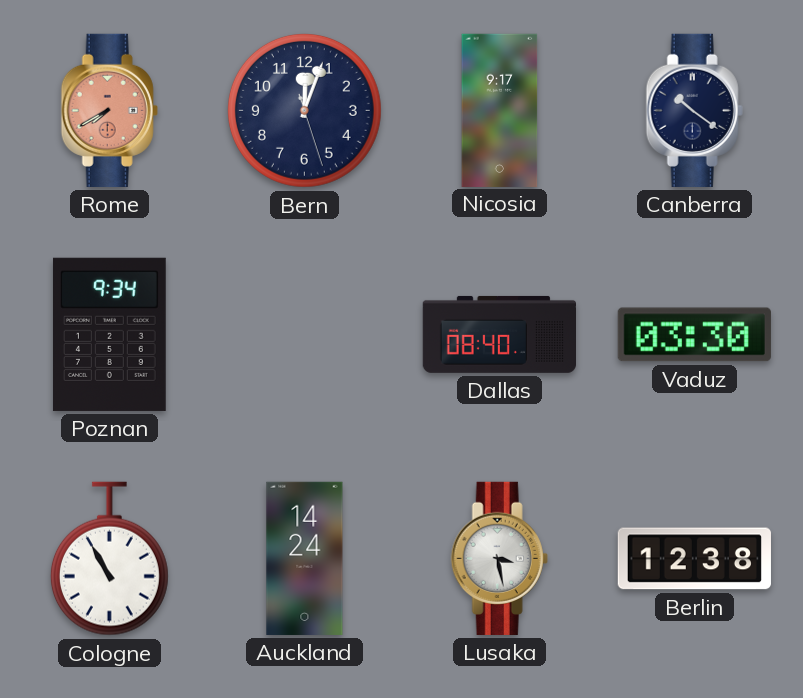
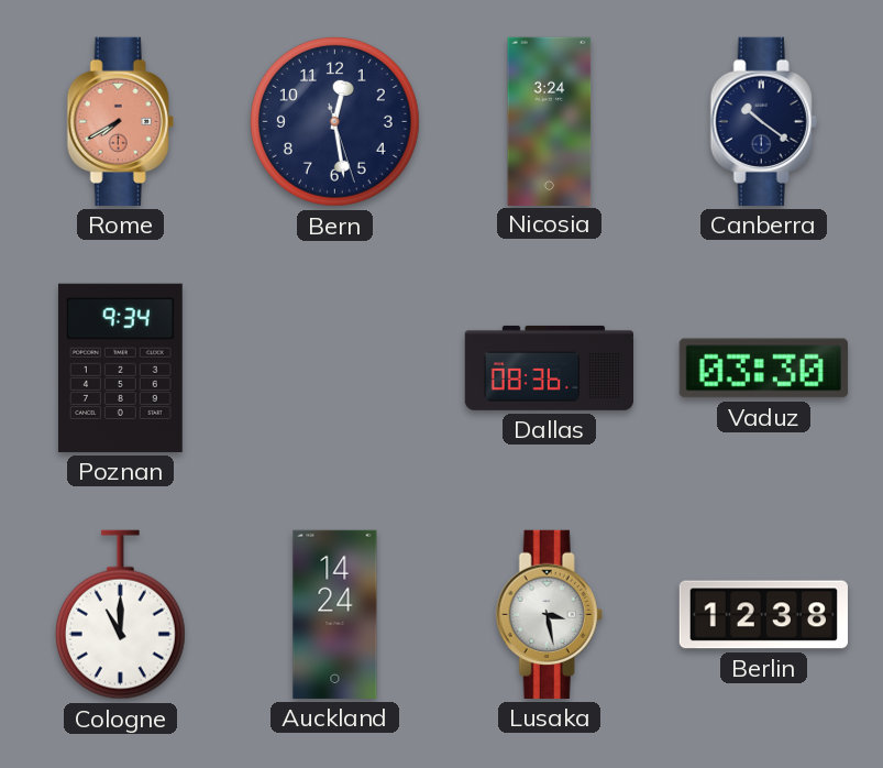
Bern: 12:03 -> 12:28 (334, 121)
Nicosia: 9:17 -> 3:24 (550, 121)
Dallas: 08:40 -> 08:36 (549, 367)
Cologne: 10:55 -> 11:00 (120, 615)
